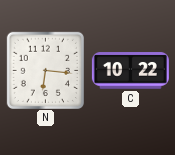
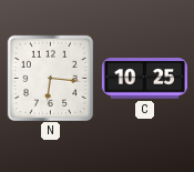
C: 10:22 -> 10:25 (144, 79)
